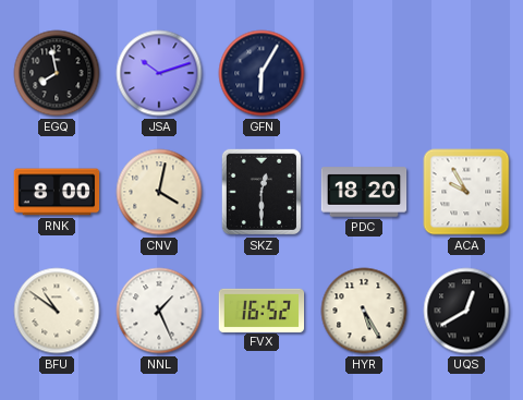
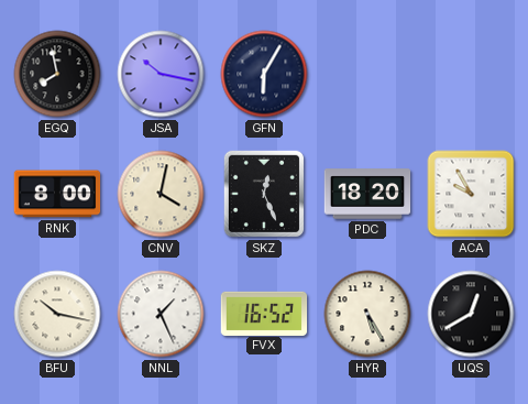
JSA: 10:12 -> 10:17 (161, 74)
SKZ: 12:30 -> 12:26 (264, 194)
BFU: 10:51 -> 10:17 (57, 314)
